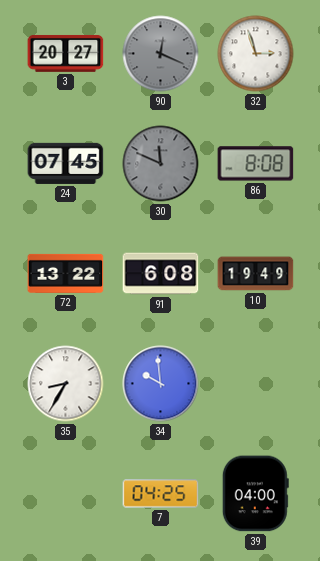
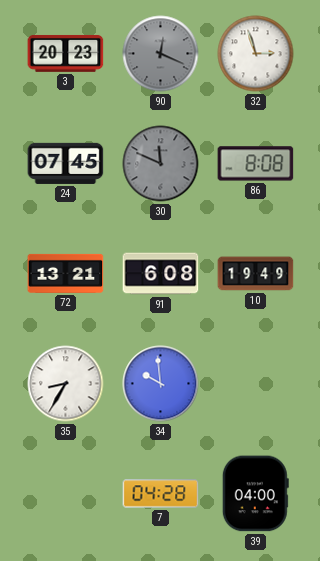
3: 20:27 -> 20:23 (66, 53)
72: 13:22 -> 13:21 (66, 273)
7: 04:25 -> 04:28 (161, 494)
